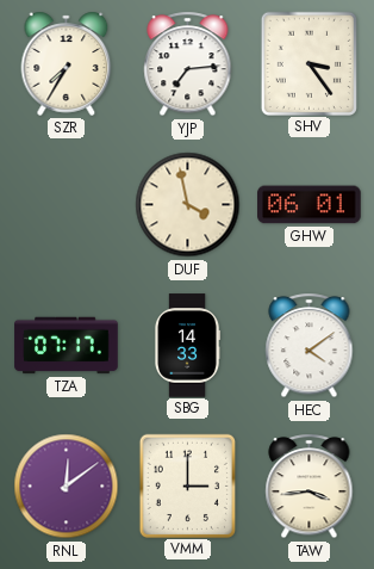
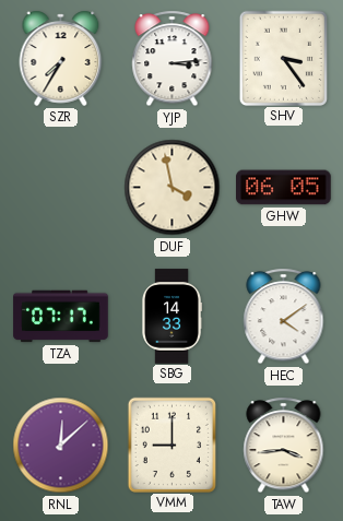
YJP: 7:14 -> 3:14 (173, 59)
GHW: 06:01 -> 06:05 (284, 188)
RNL: 12:09 -> 12:08 (61, 446)
VMM: 3:00 -> 9:00 (171, 445)
